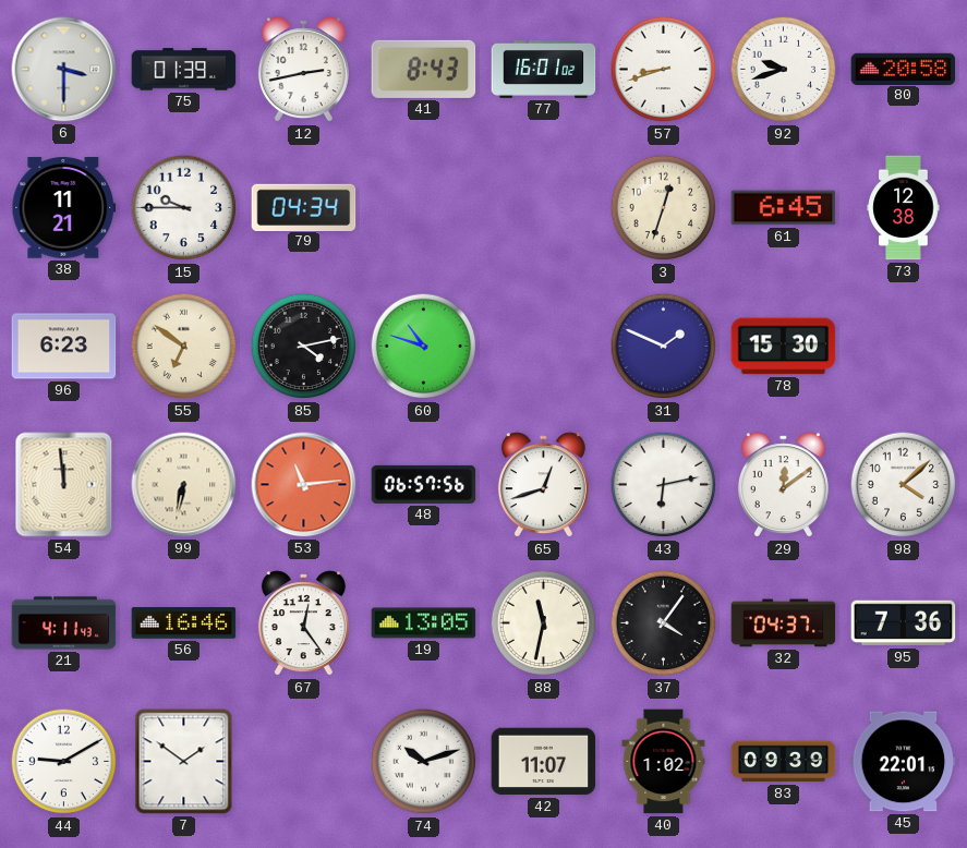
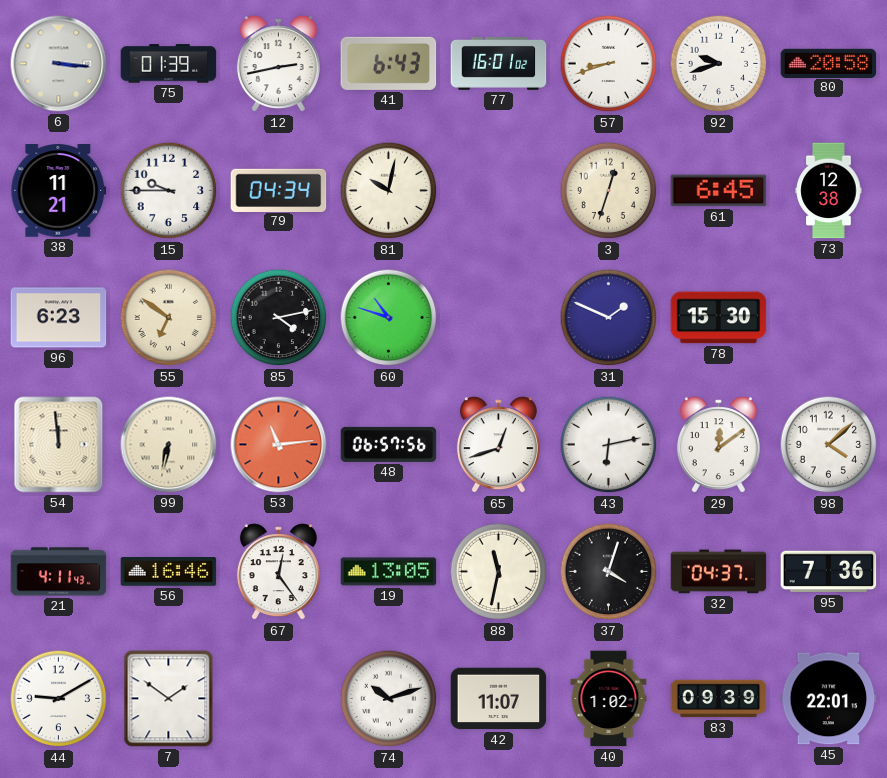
6: 3:30 -> 3:16 (59, 64)
41: 8:43 -> 6:43 (389, 63)
81: none -> 10:02 (389, 191)
37: 4:06 -> 4:03 (609, 572)
